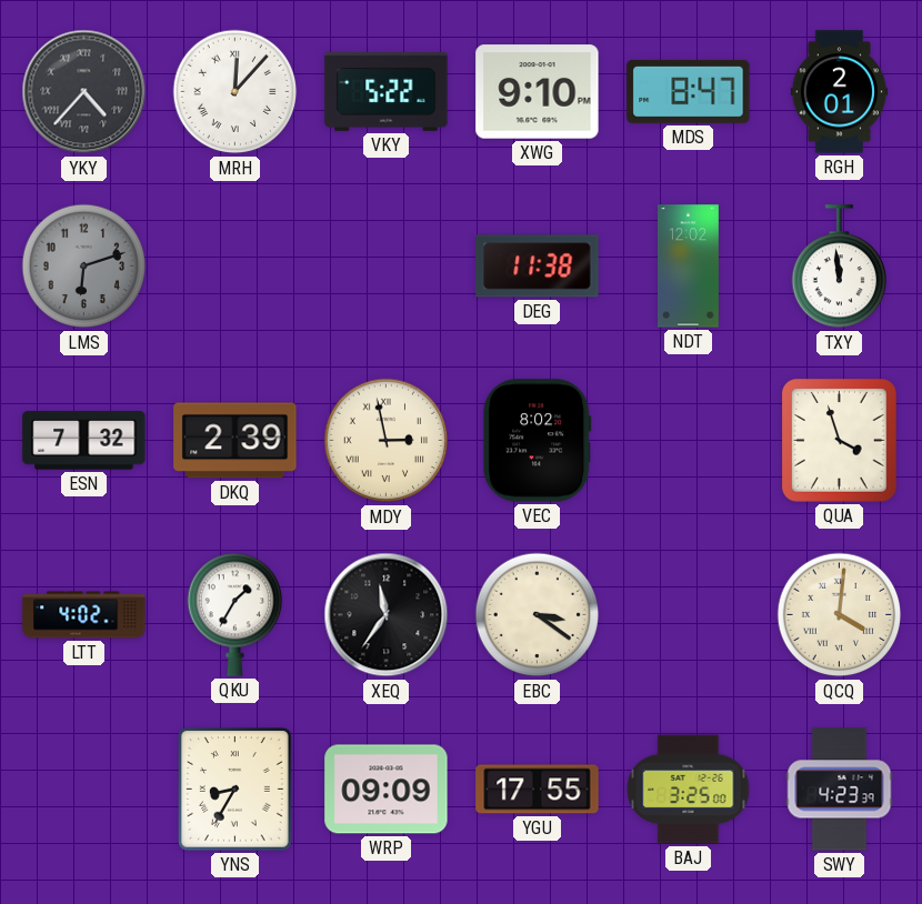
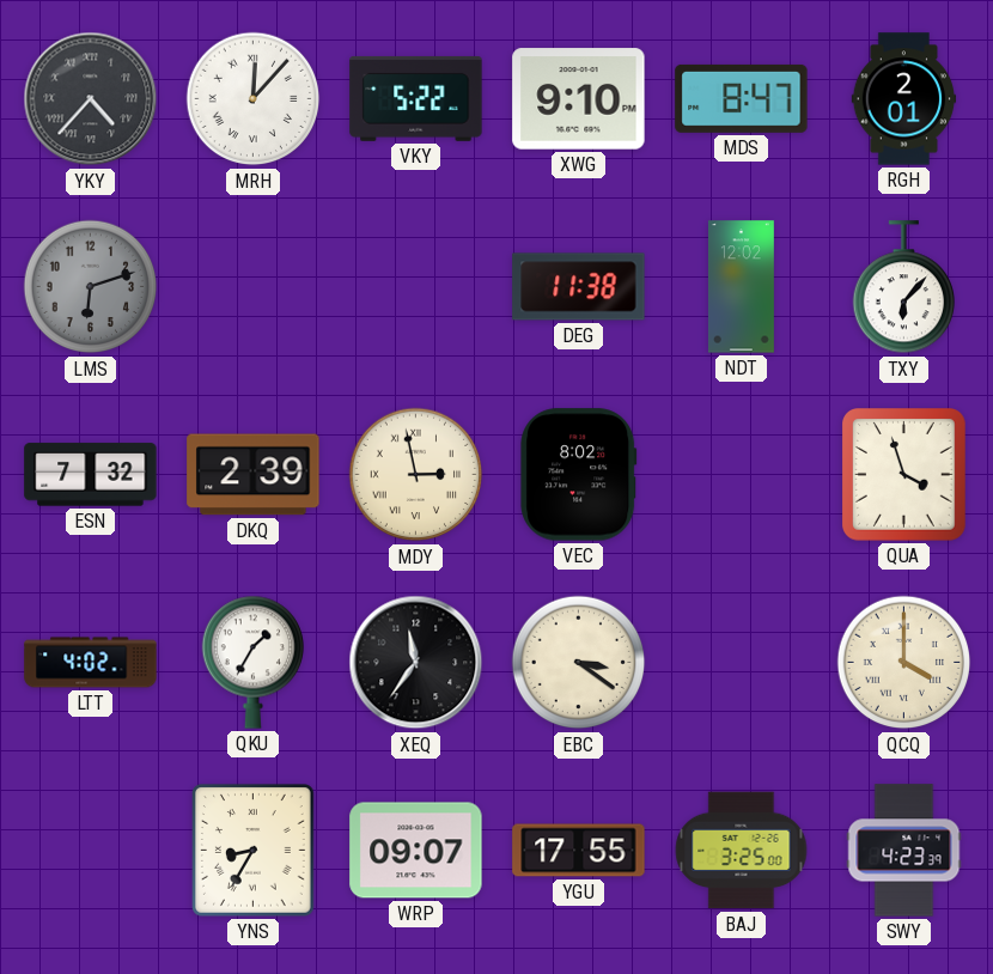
TXY: 11:59 -> 6:07 (903, 287)
QCQ: 4:01 -> 4:00 (904, 663)
WRP: 09:09 -> 09:07 (416, 851)
